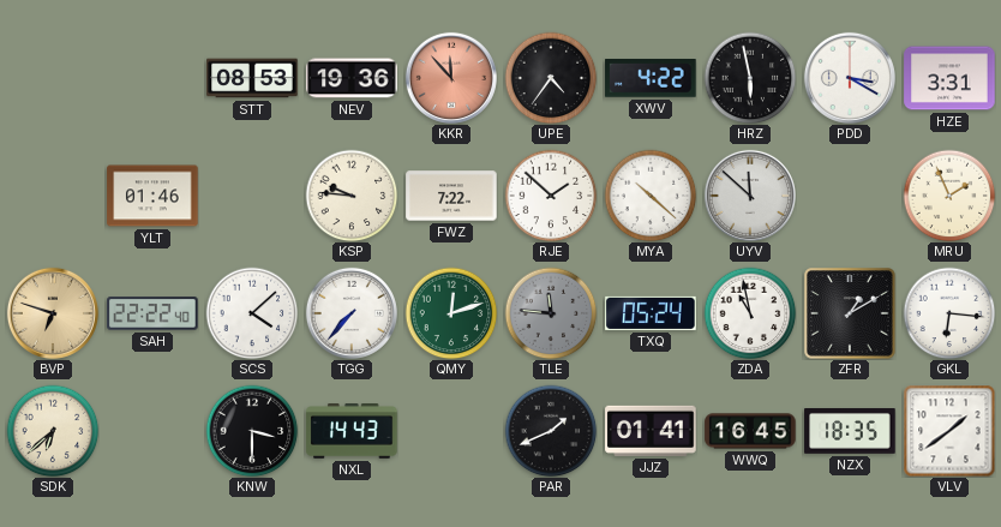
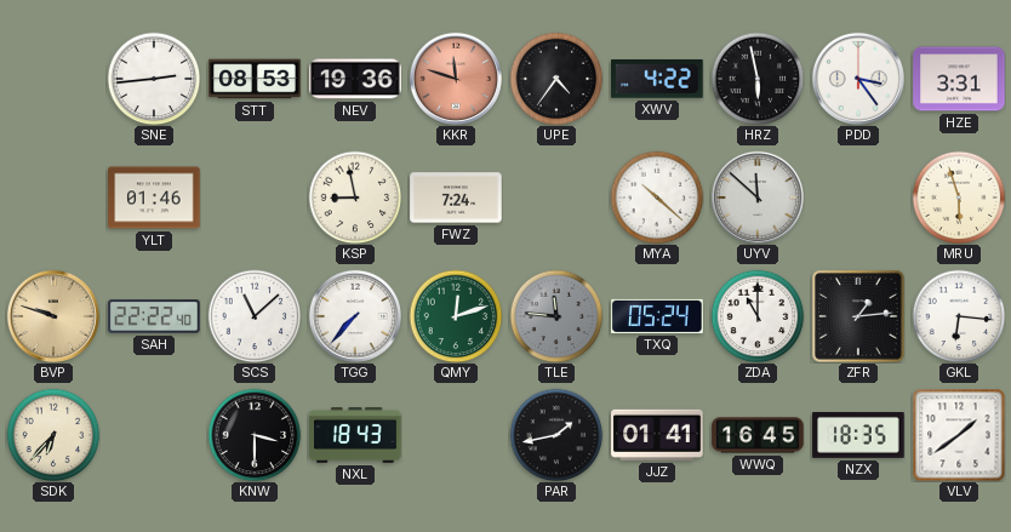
SNE: none -> 2:44 (154, 79)
KKR: 11:53 -> 11:48 (456, 79)
PDD: 3:20 -> 3:24 (858, 79)
KSP: 9:46 -> 8:58 (355, 198)
FWZ: 7:22 -> 7:24 (456, 198)
RJE: 1:52 -> none (551, 196)
MRU: 1:56 -> 5:57 (959, 198)
BVP: 6:48 -> 9:48 (53, 316)
SCS: 4:08 -> 11:08 (255, 316)
ZDA: 10:58 -> 11:00 (758, 316)
ZFR: 1:10 -> 1:14 (858, 316)
SDK: 6:38 -> 6:37 (53, 435)
NXL: 14:43 -> 18:43 (355, 436)
PAR: 1:41 -> 1:43 (556, 435)
